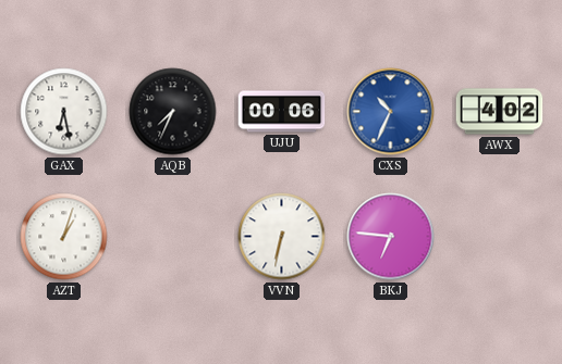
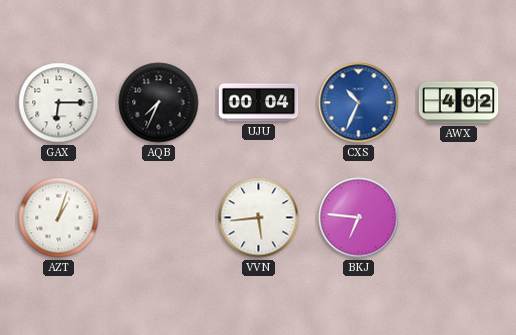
GAX: 6:28 -> 6:15 (59, 103)
UJU: 00:06 -> 00:04 (259, 103)
VVN: 6:32 -> 5:44 (259, 218)
